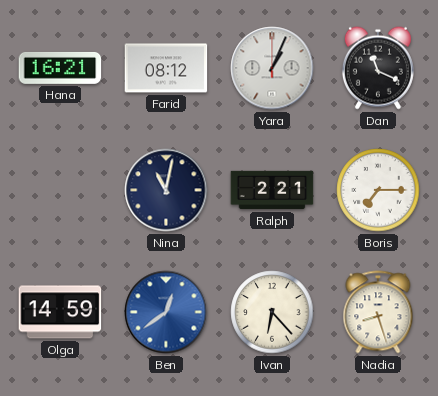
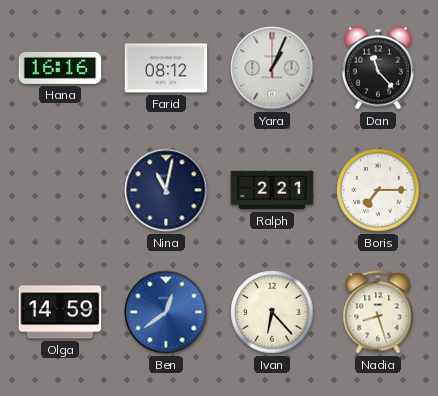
Hana: 16:21 -> 16:16 (60, 68)
Dan: 11:19 -> 11:23 (378, 68)
